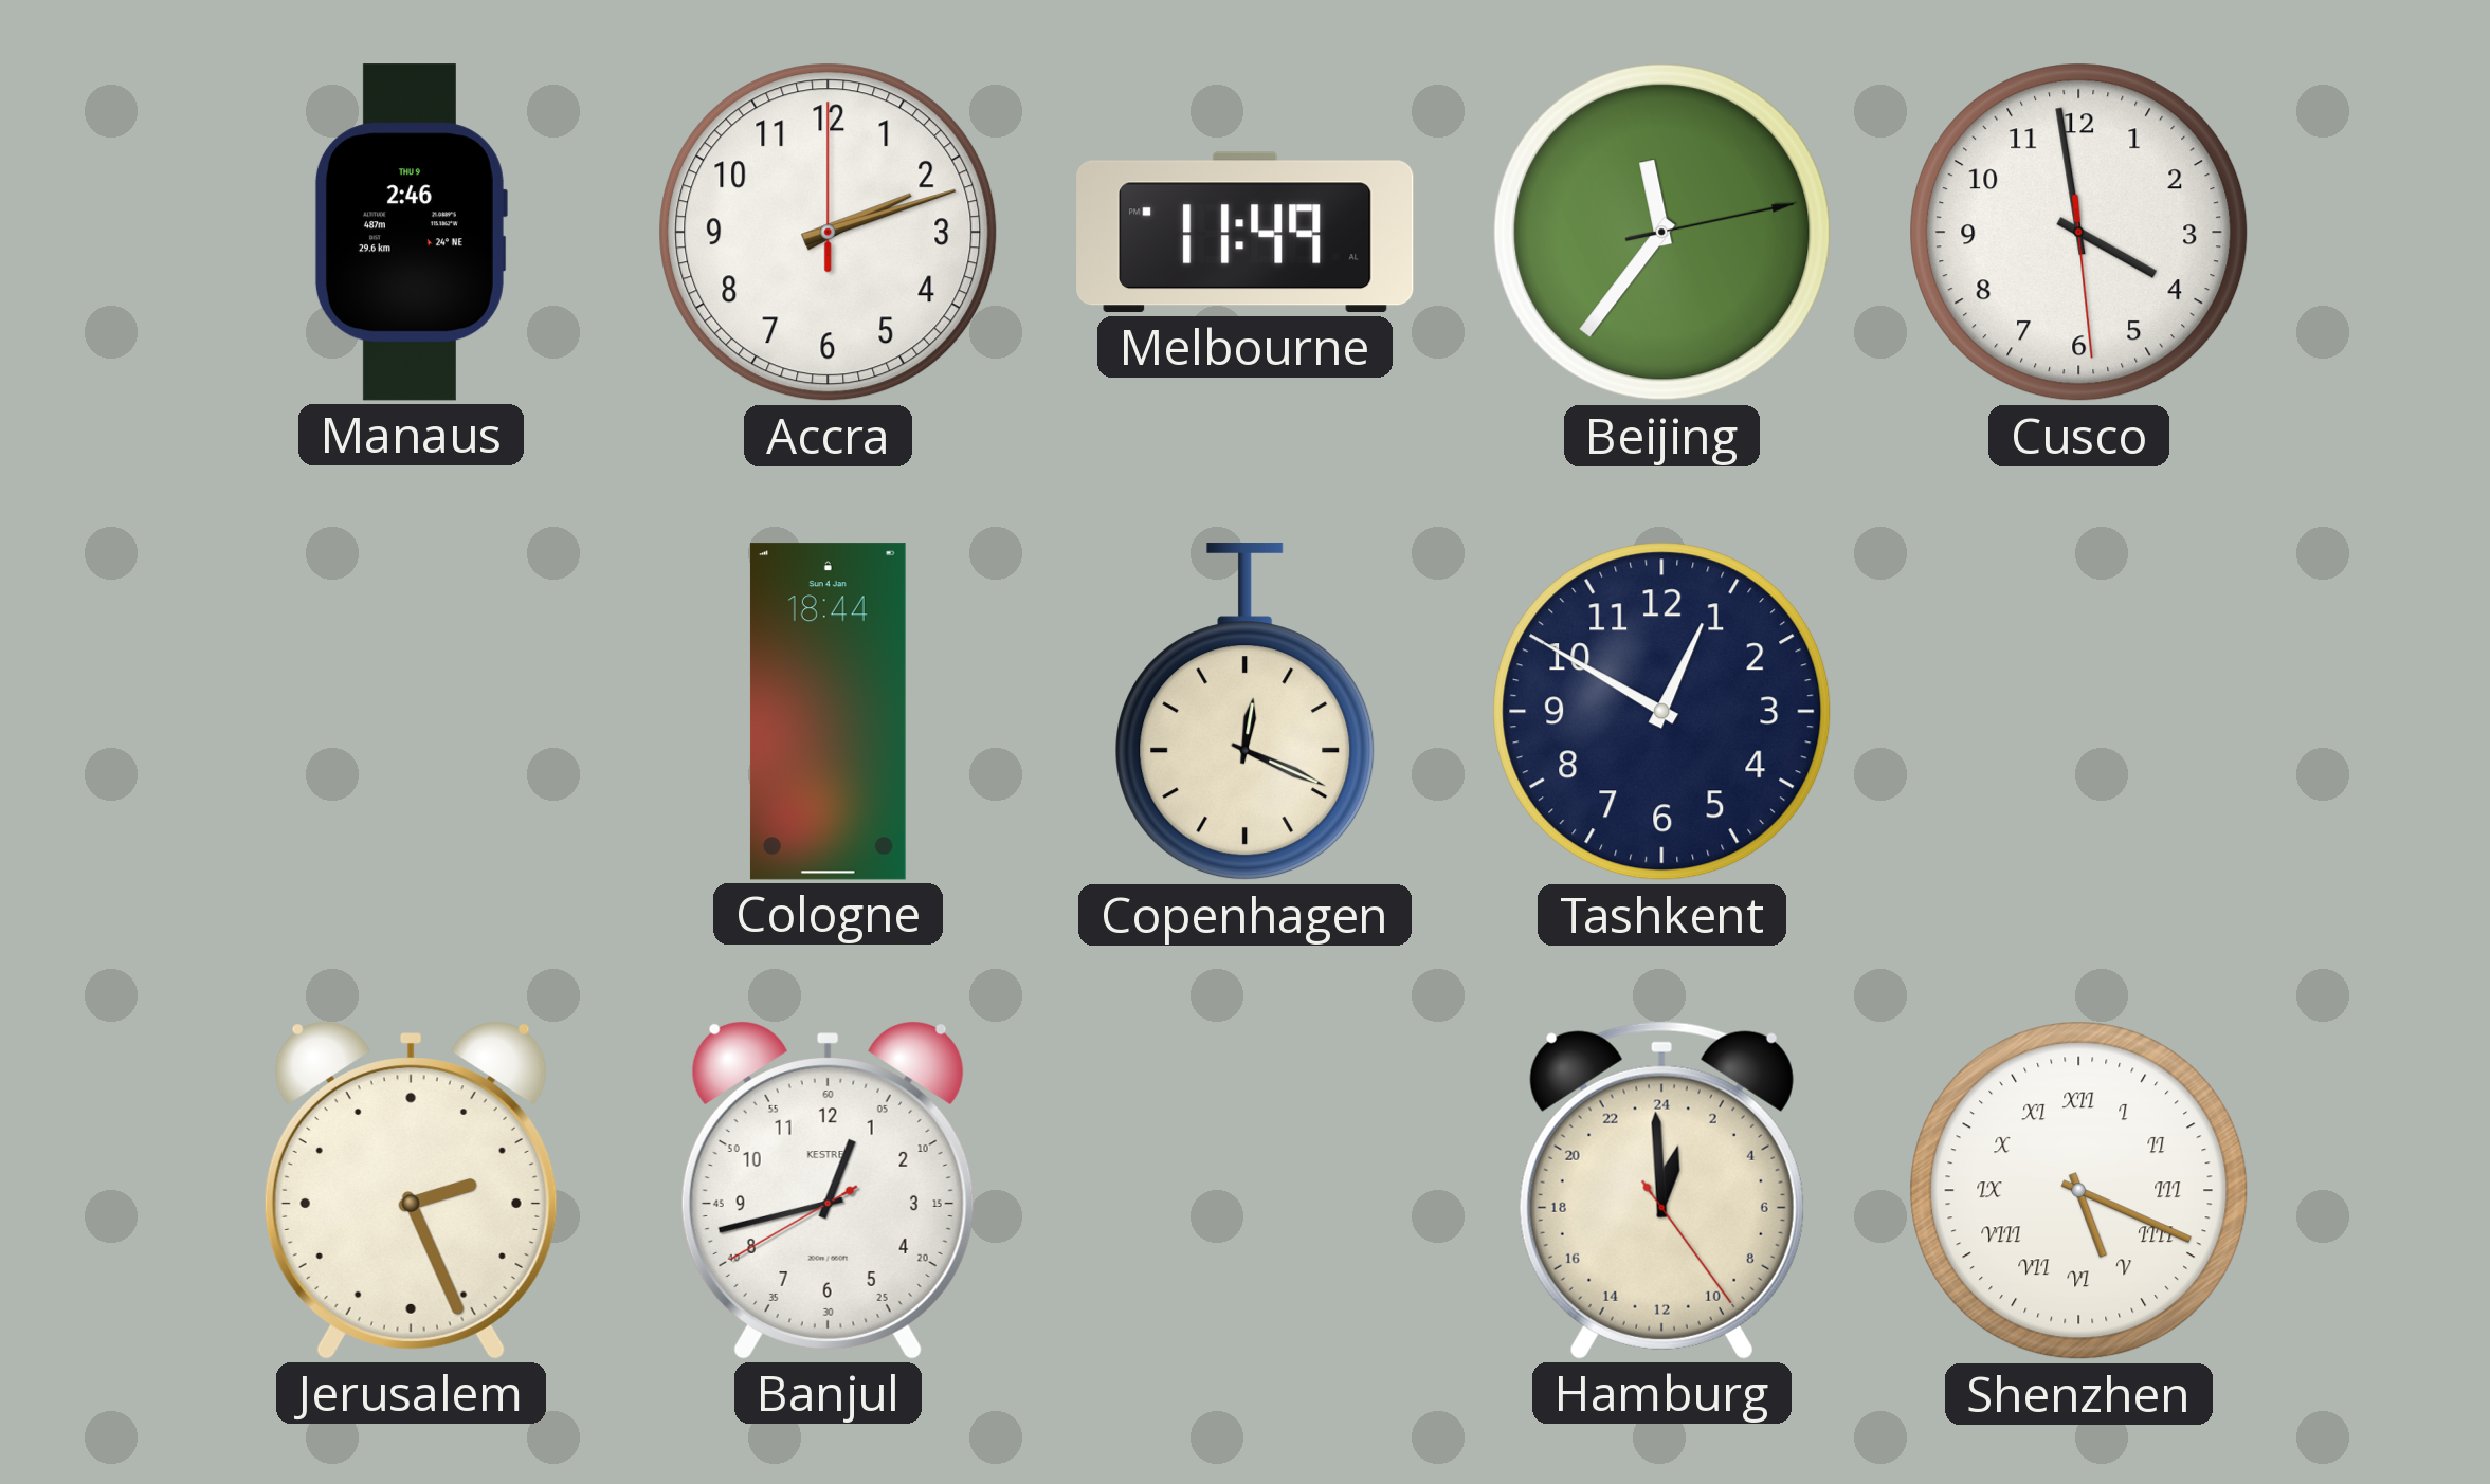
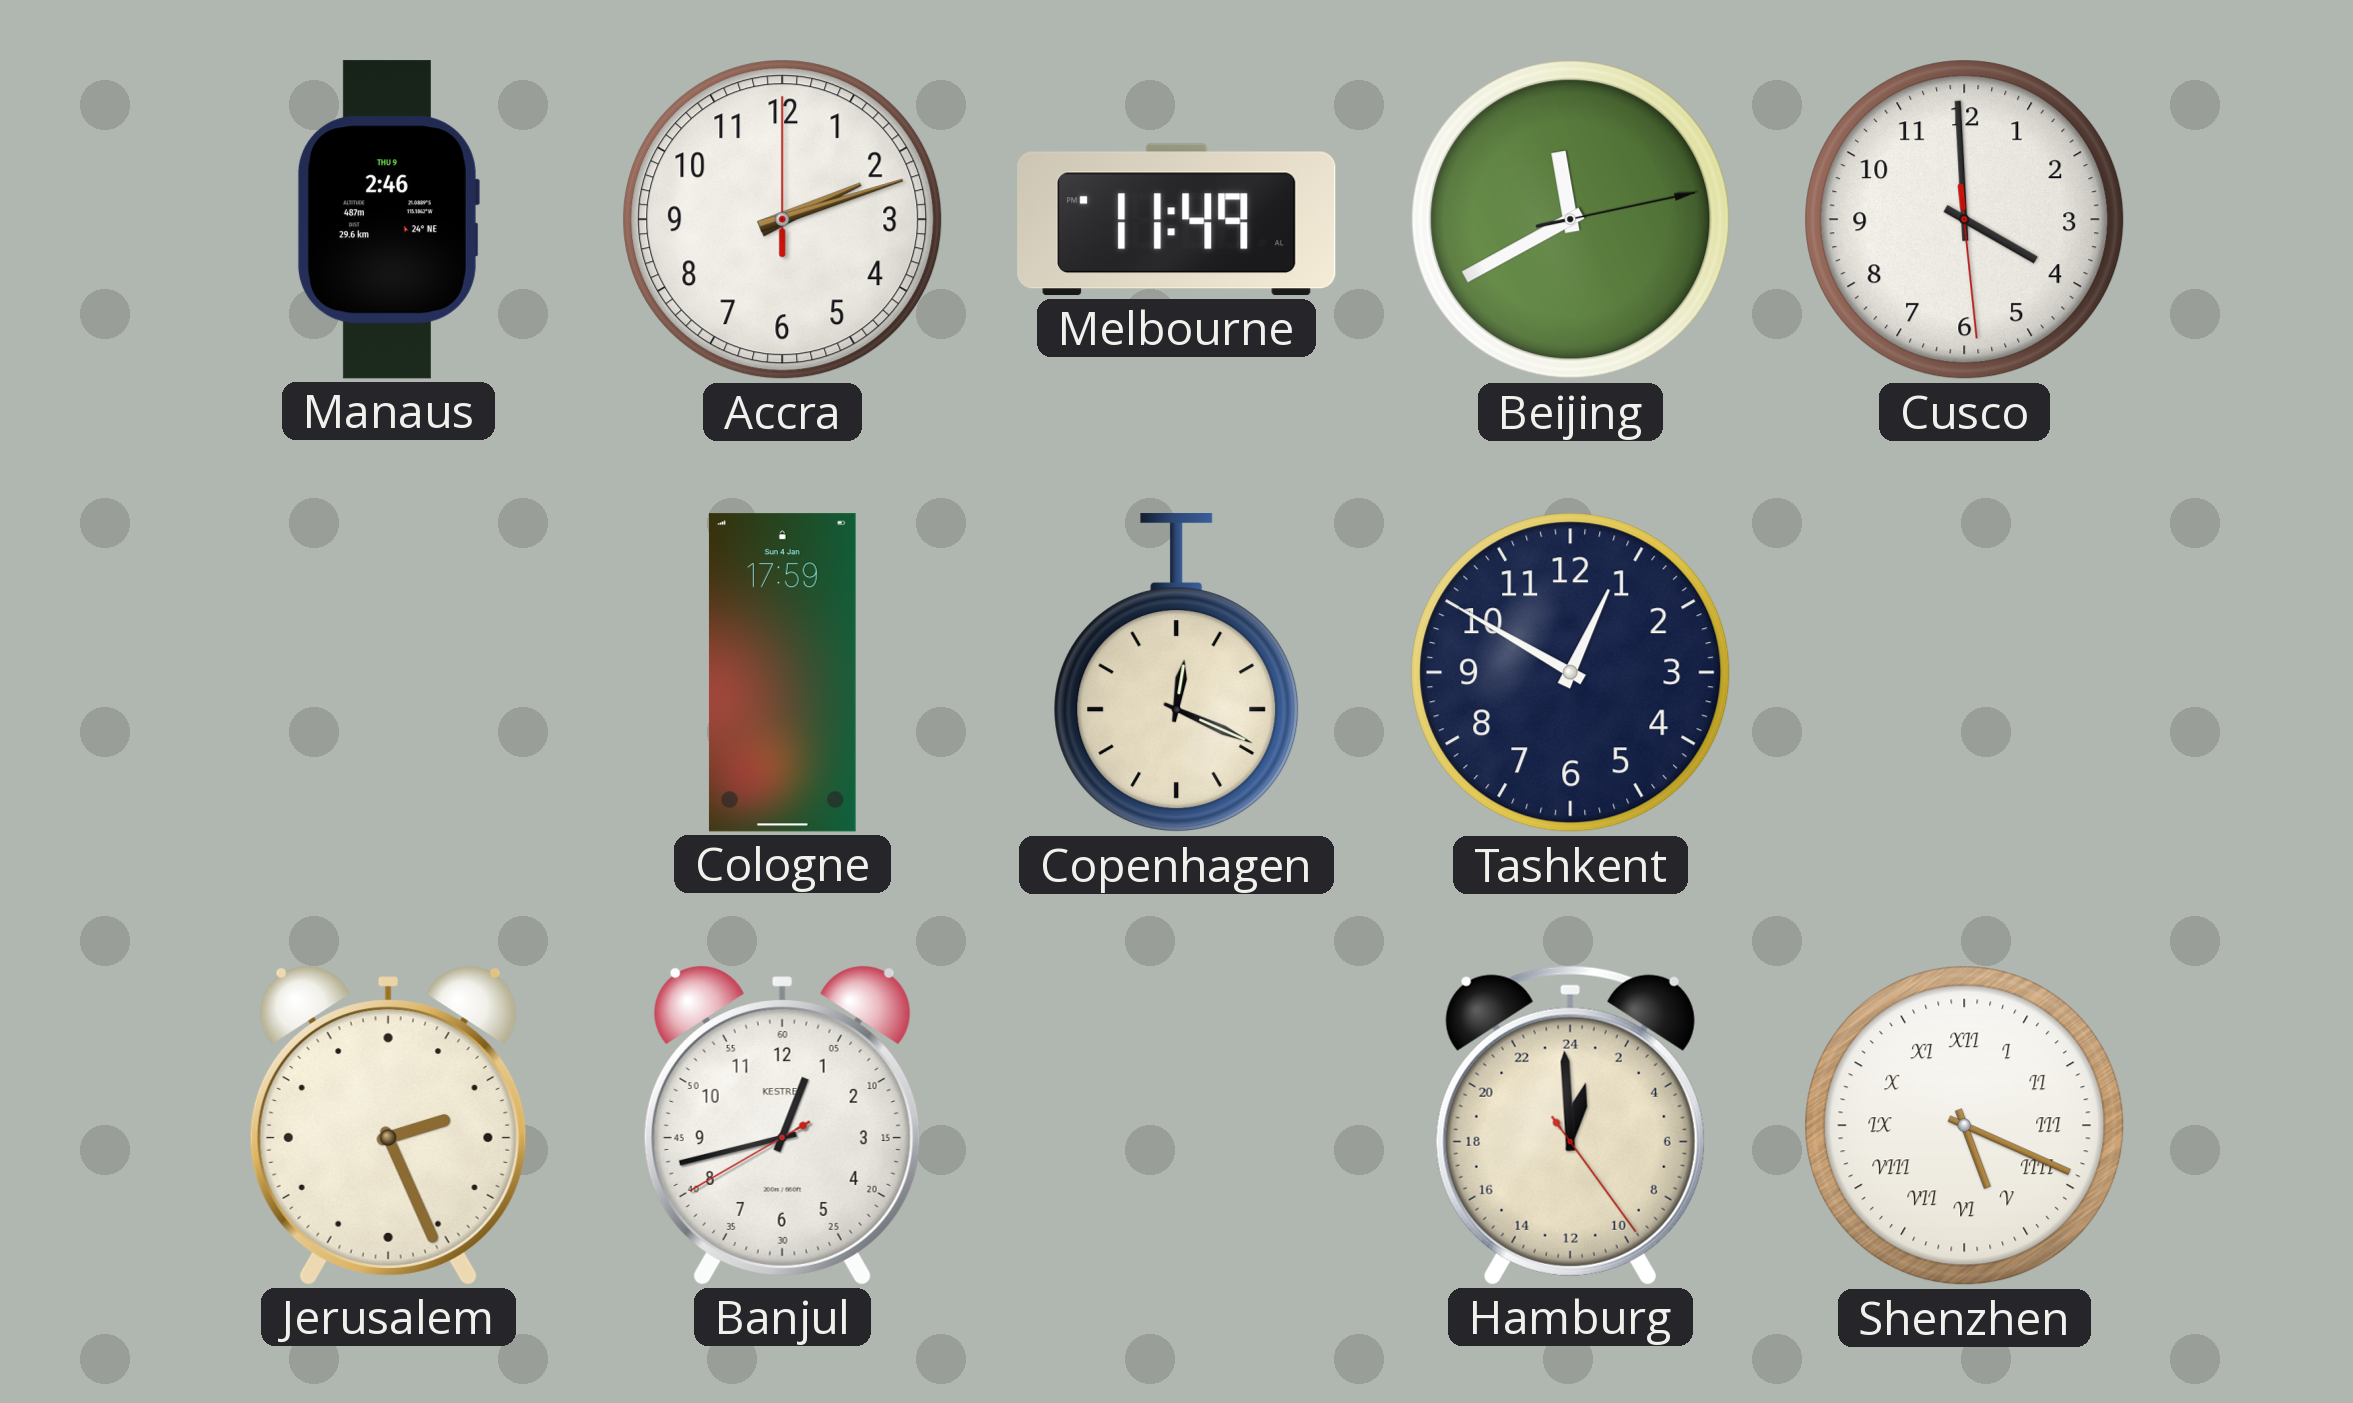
Beijing: 11:36 -> 11:40 (1571, 220)
Cusco: 3:58 -> 3:59 (1965, 220)
Cologne: 18:44 -> 17:59 (782, 673)
